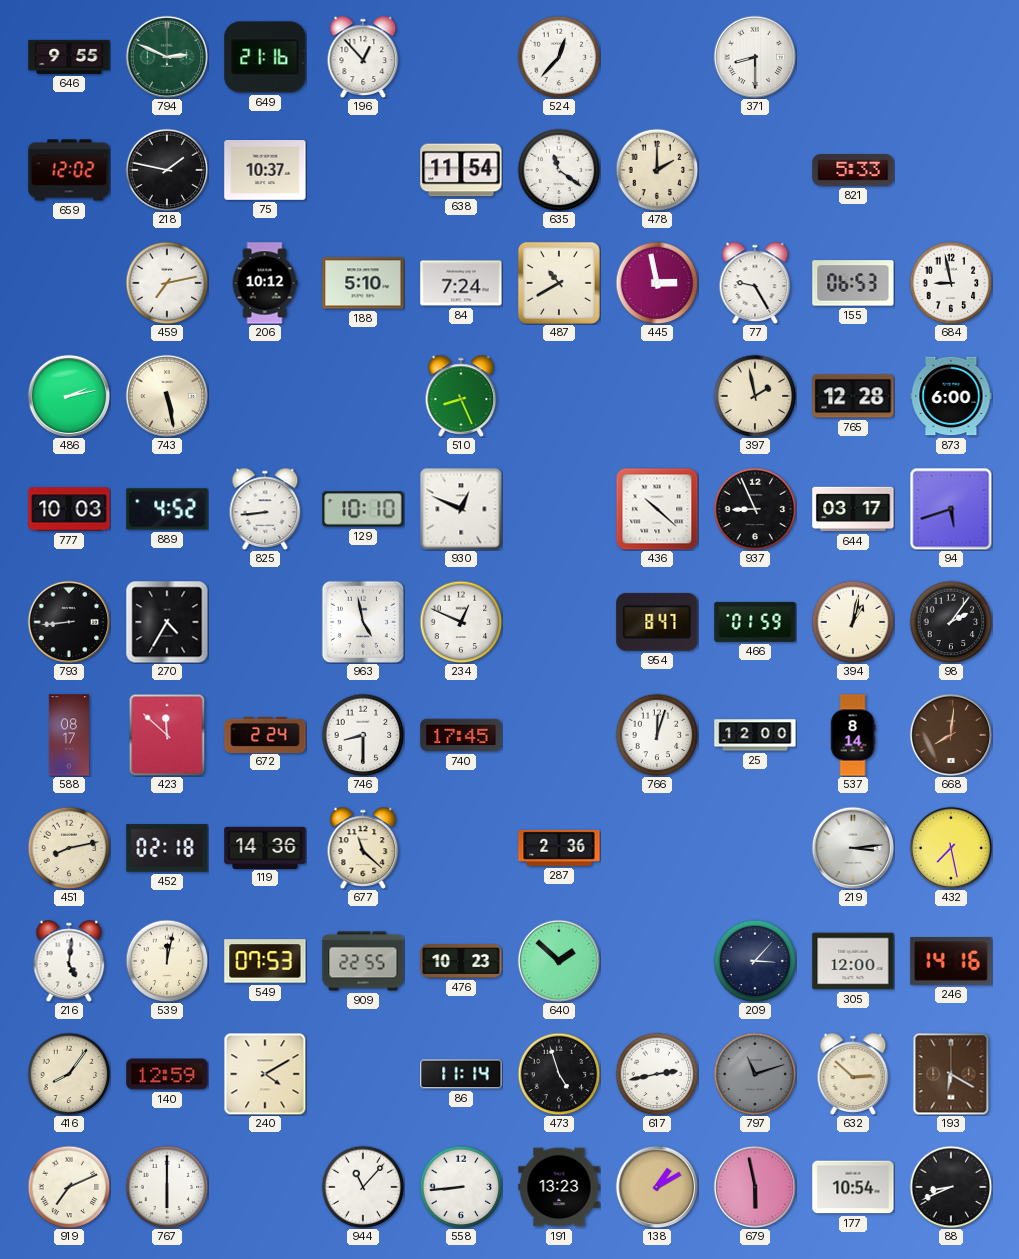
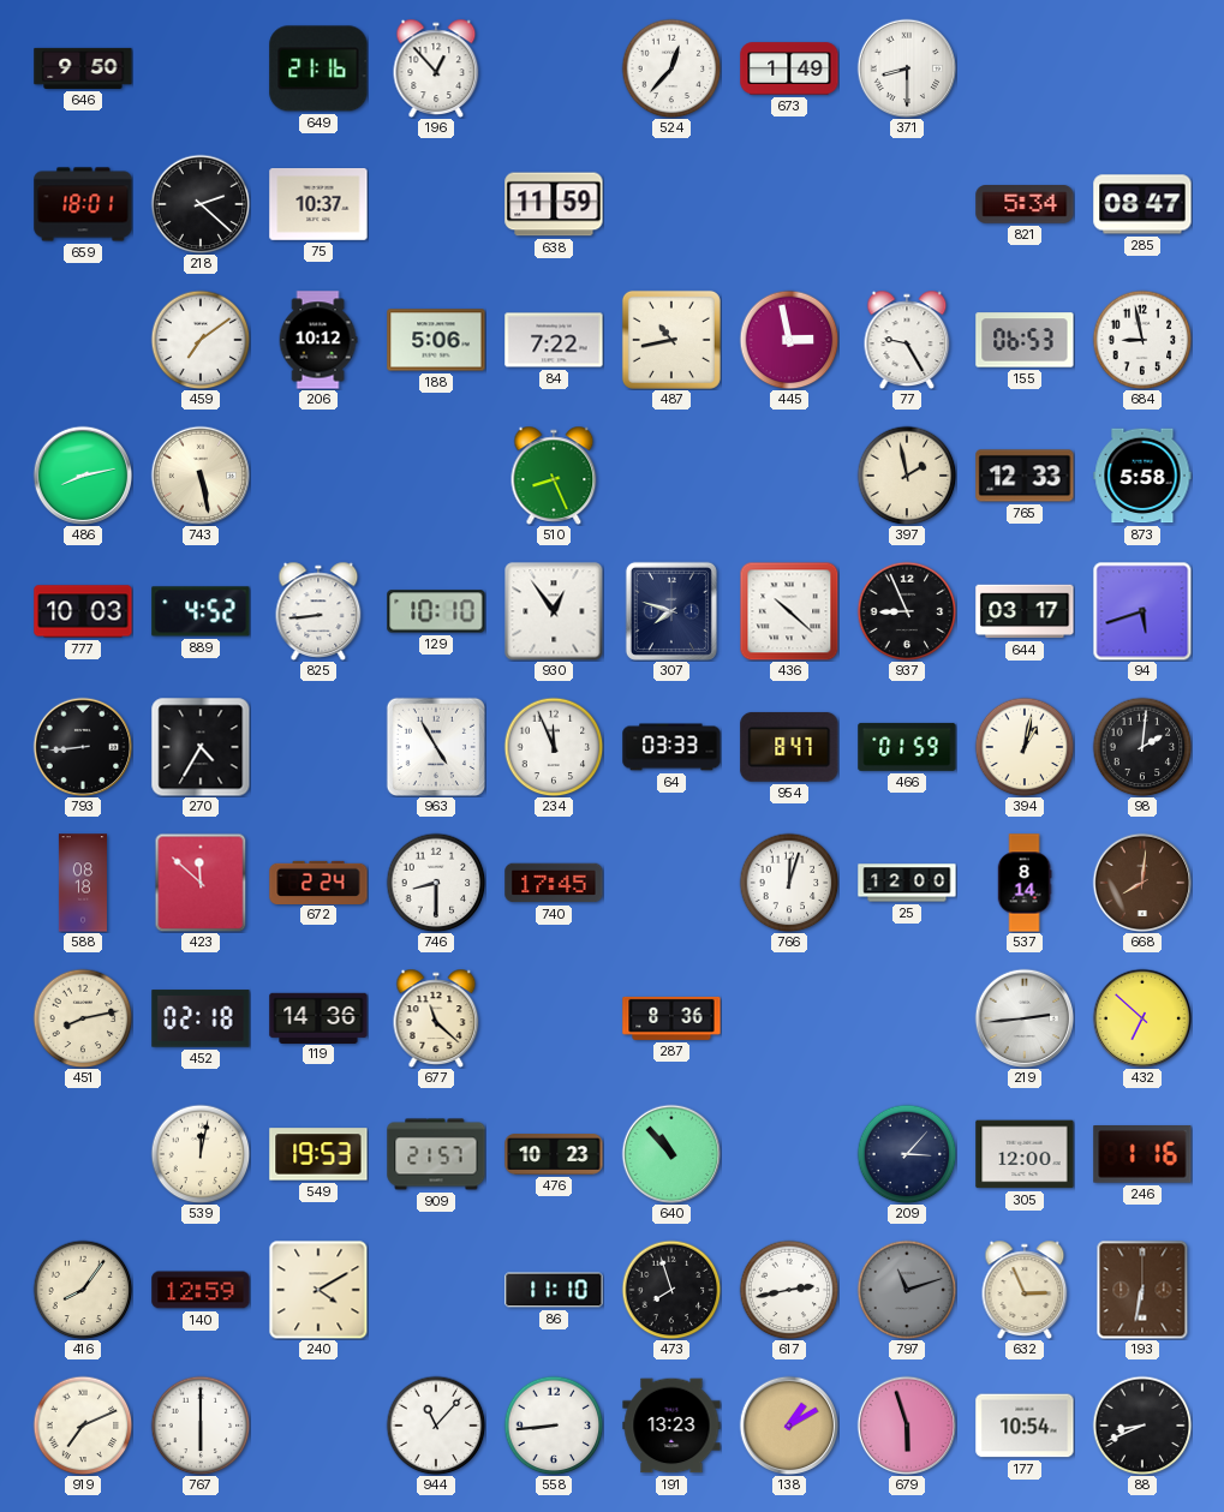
646: 9:55 -> 9:50 (83, 68)
794: 2:49 -> none (167, 57)
673: none -> 1:49 (789, 68)
659: 12:02 -> 18:01 (83, 204)
218: 1:47 -> 2:22 (201, 204)
638: 11:54 -> 11:59 (554, 204)
635: 11:21 -> none (559, 170)
478: 2:00 -> none (657, 170)
821: 5:33 -> 5:34 (1025, 204)
285: none -> 08:47 (1142, 204)
459: 7:13 -> 7:09 (201, 340)
188: 5:10 -> 5:06 (436, 340)
84: 7:24 -> 7:22 (554, 340)
487: 10:40 -> 10:43 (671, 340)
486: 2:13 -> 8:13 (83, 476)
765: 12:28 -> 12:33 (1025, 476)
873: 6:00 -> 5:58 (1142, 476)
930: 12:49 -> 12:54 (554, 611)
307: none -> 7:48 (671, 611)
963: 4:58 -> 4:55 (436, 747)
234: 12:49 -> 11:56 (554, 747)
64: none -> 03:33 (671, 747)
98: 2:06 -> 2:01 (1142, 747)
588: 08:17 -> 08:18 (83, 883)
287: 2:36 -> 8:36 (671, 1018)
219: 3:14 -> 2:44 (1025, 1018)
432: 7:28 -> 6:52 (1142, 1018)
216: 5:01 -> none (69, 961)
549: 07:53 -> 19:53 (318, 1154)
909: 22:55 -> 21:57 (436, 1154)
640: 1:52 -> 10:53 (671, 1154)
246: 14:16 -> 1:16 (1142, 1155)
86: 11:14 -> 11:10 (554, 1290)
473: 4:57 -> 7:57 (671, 1290)
632: 2:52 -> 2:56 (1025, 1290)
193: 6:20 -> 6:32 (1142, 1290)
679: 5:58 -> 5:57 (907, 1426)
